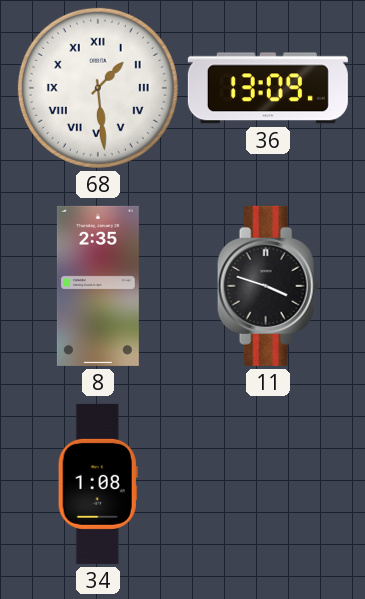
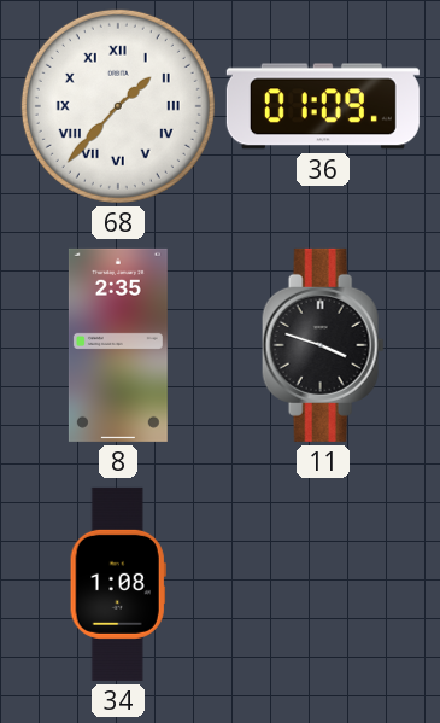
68: 1:29 -> 1:37 (118, 106)
36: 13:09 -> 01:09 (323, 106)
